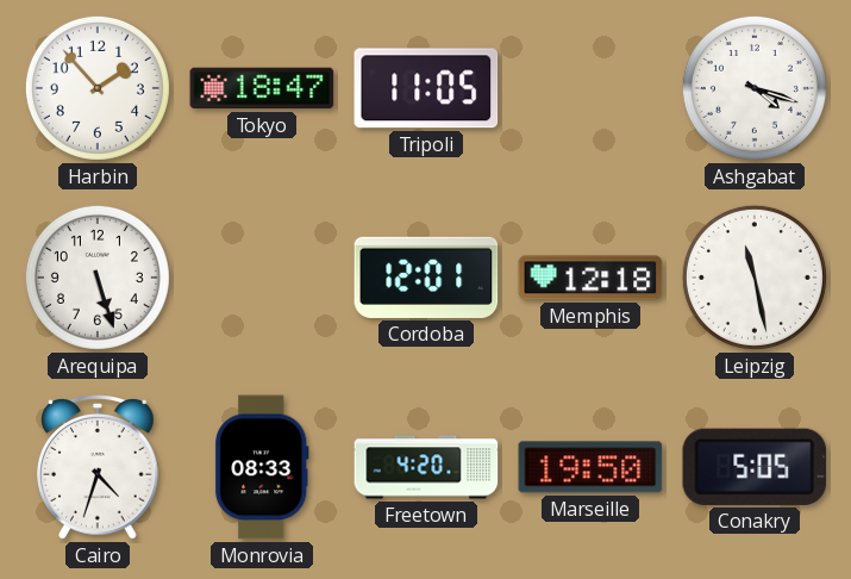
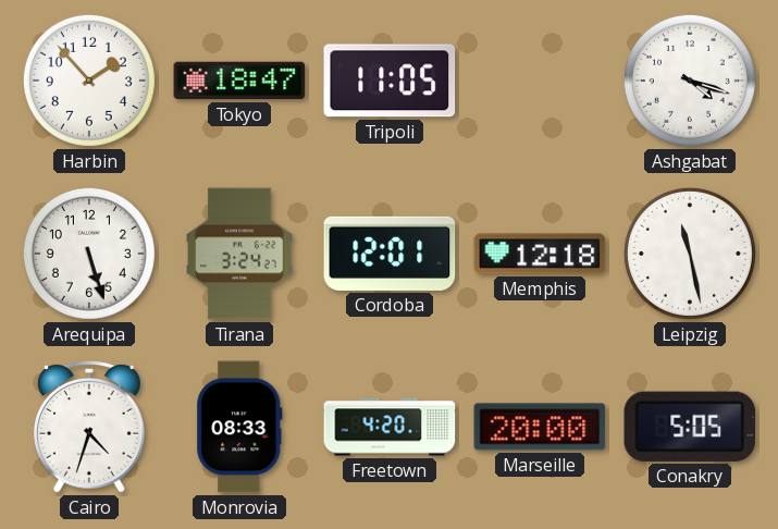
Tirana: none -> 3:24 (239, 254)
Marseille: 19:50 -> 20:00 (540, 427)
